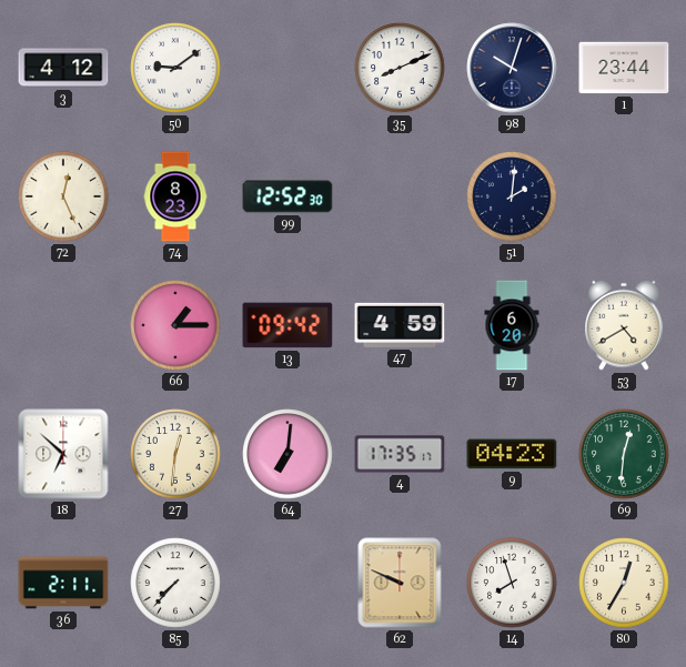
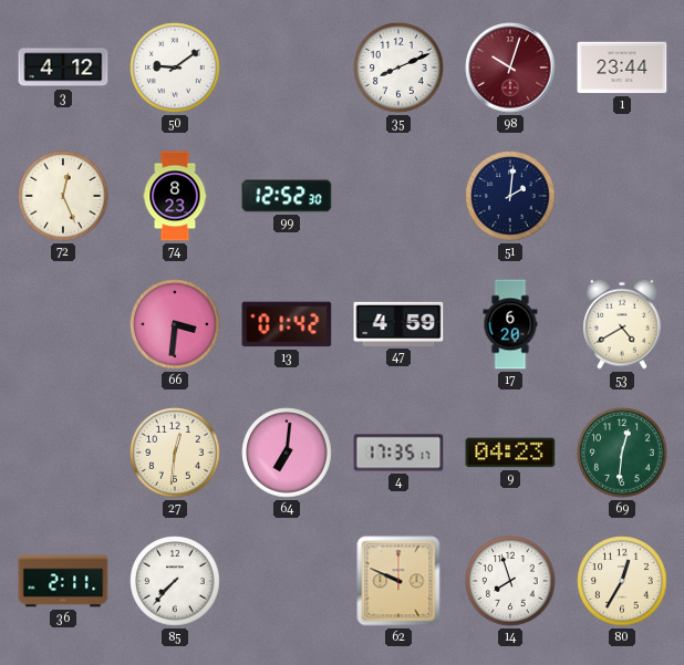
98 dial: navy -> burgundy (510, 67)
66: 1:15 -> 3:31 (175, 324)
13: 09:42 -> 01:42 (287, 324)
18: 6:52 -> none (63, 454)
